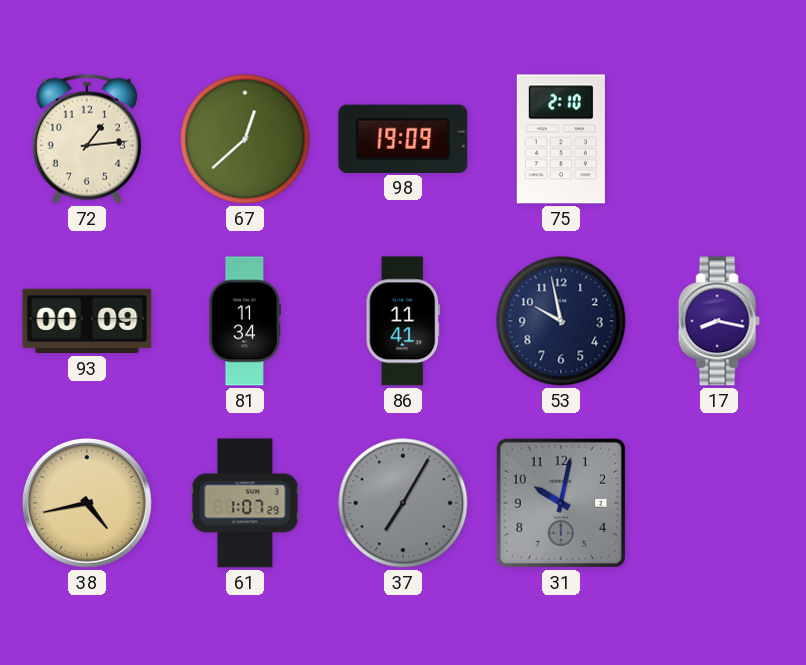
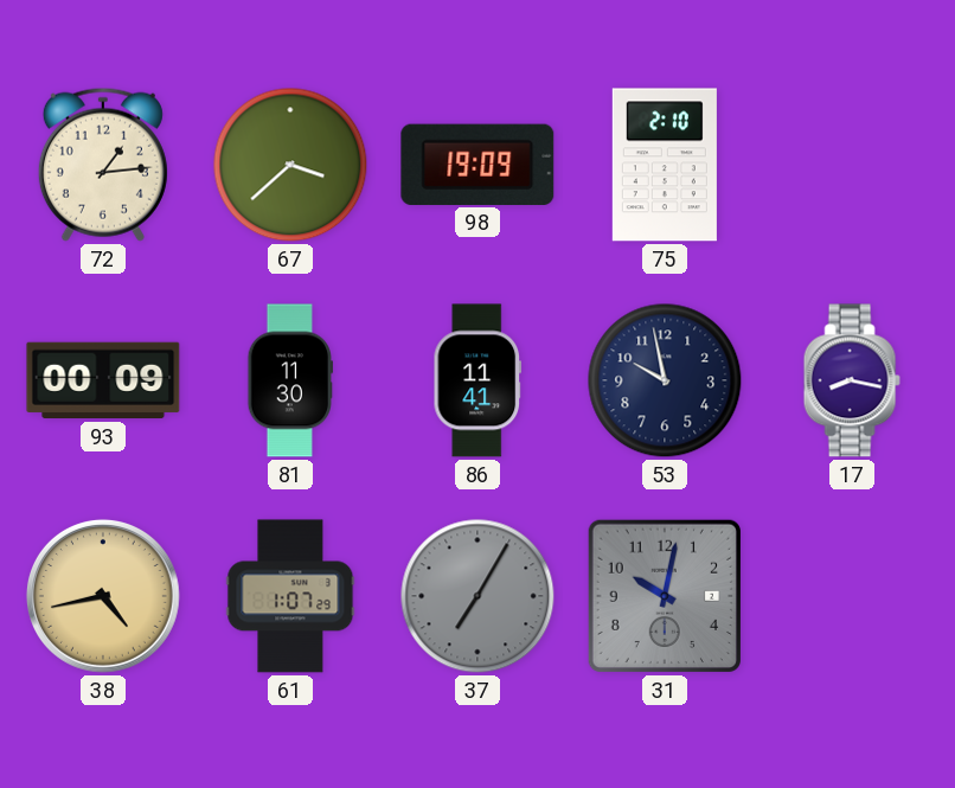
67: 12:38 -> 3:38 (290, 165)
81: 11:34 -> 11:30 (289, 380)
